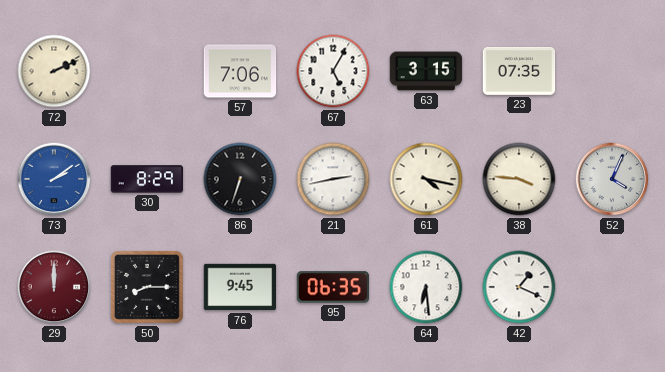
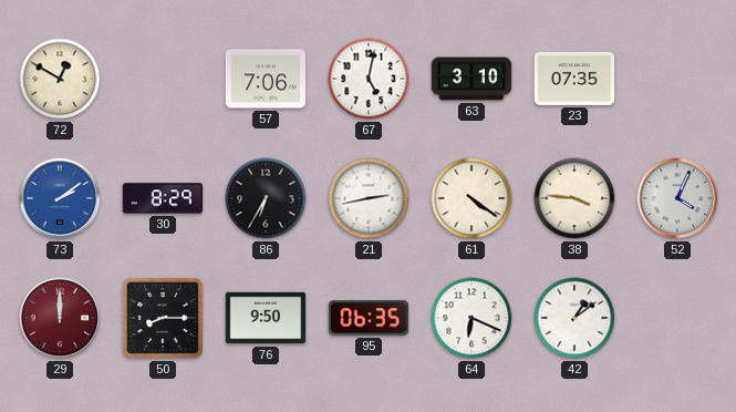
72: 2:11 -> 12:50 (60, 79)
67: 5:05 -> 5:02 (369, 79)
63: 3:15 -> 3:10 (471, 79)
86: 6:33 -> 6:35 (266, 198)
61: 4:17 -> 4:21 (471, 198)
76: 9:45 -> 9:50 (266, 318)
64: 6:29 -> 6:19 (471, 318)
42: 1:19 -> 1:09 (574, 318)
